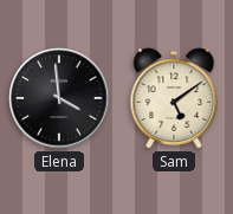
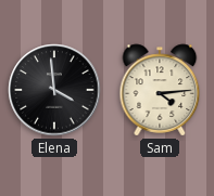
Sam: 5:09 -> 4:14 (160, 90)
